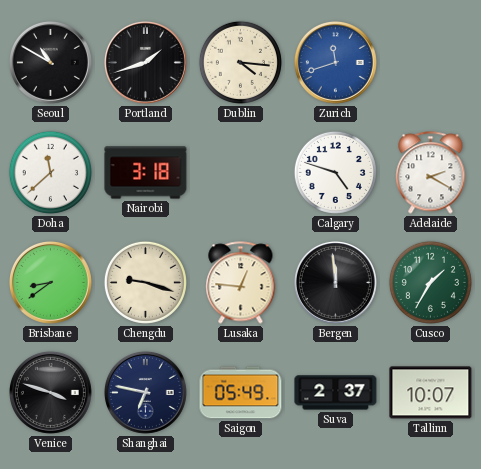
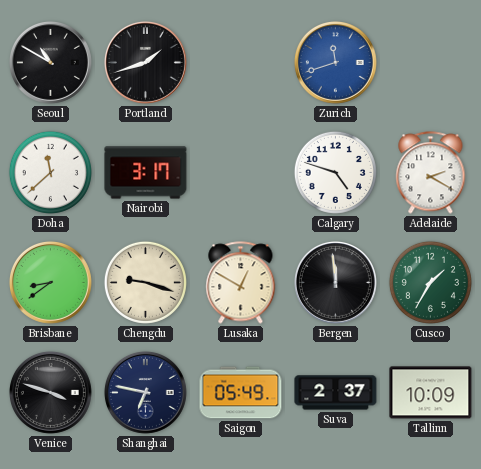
Dublin: 4:16 -> none (240, 62)
Nairobi: 3:18 -> 3:17 (146, 173)
Lusaka: 12:46 -> 12:50 (241, 283)
Tallinn: 10:07 -> 10:09 (431, 393)
